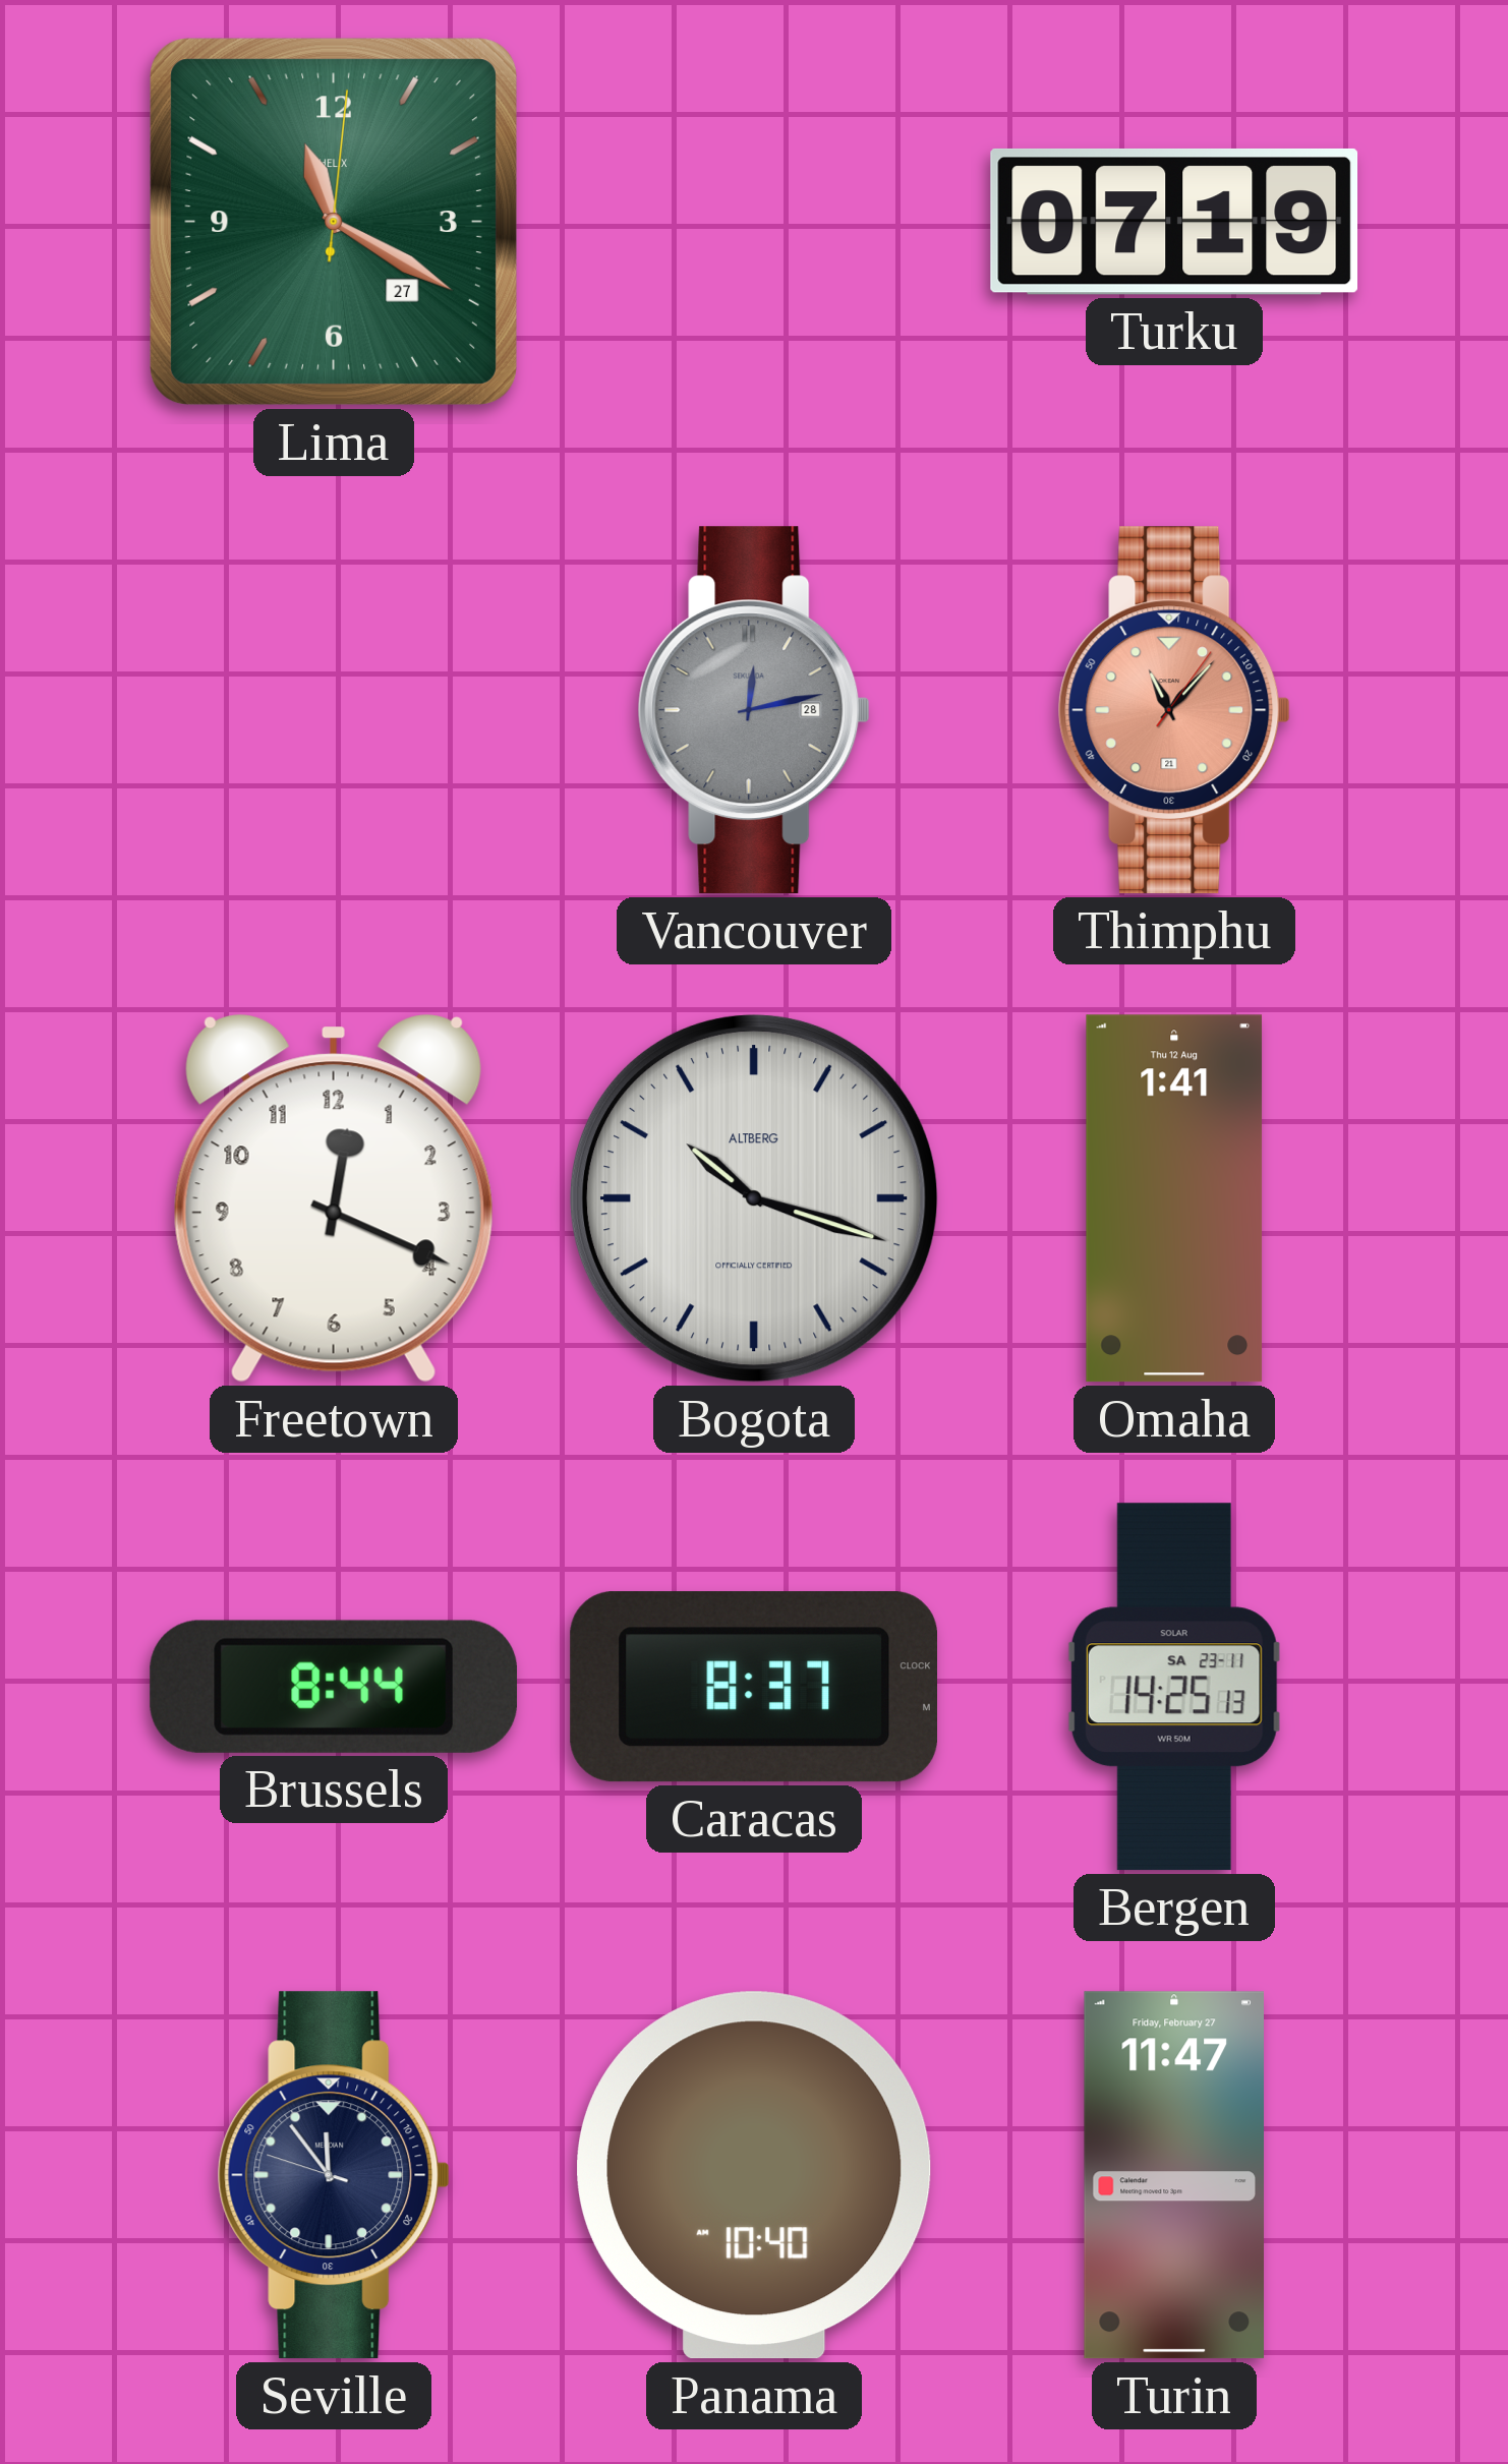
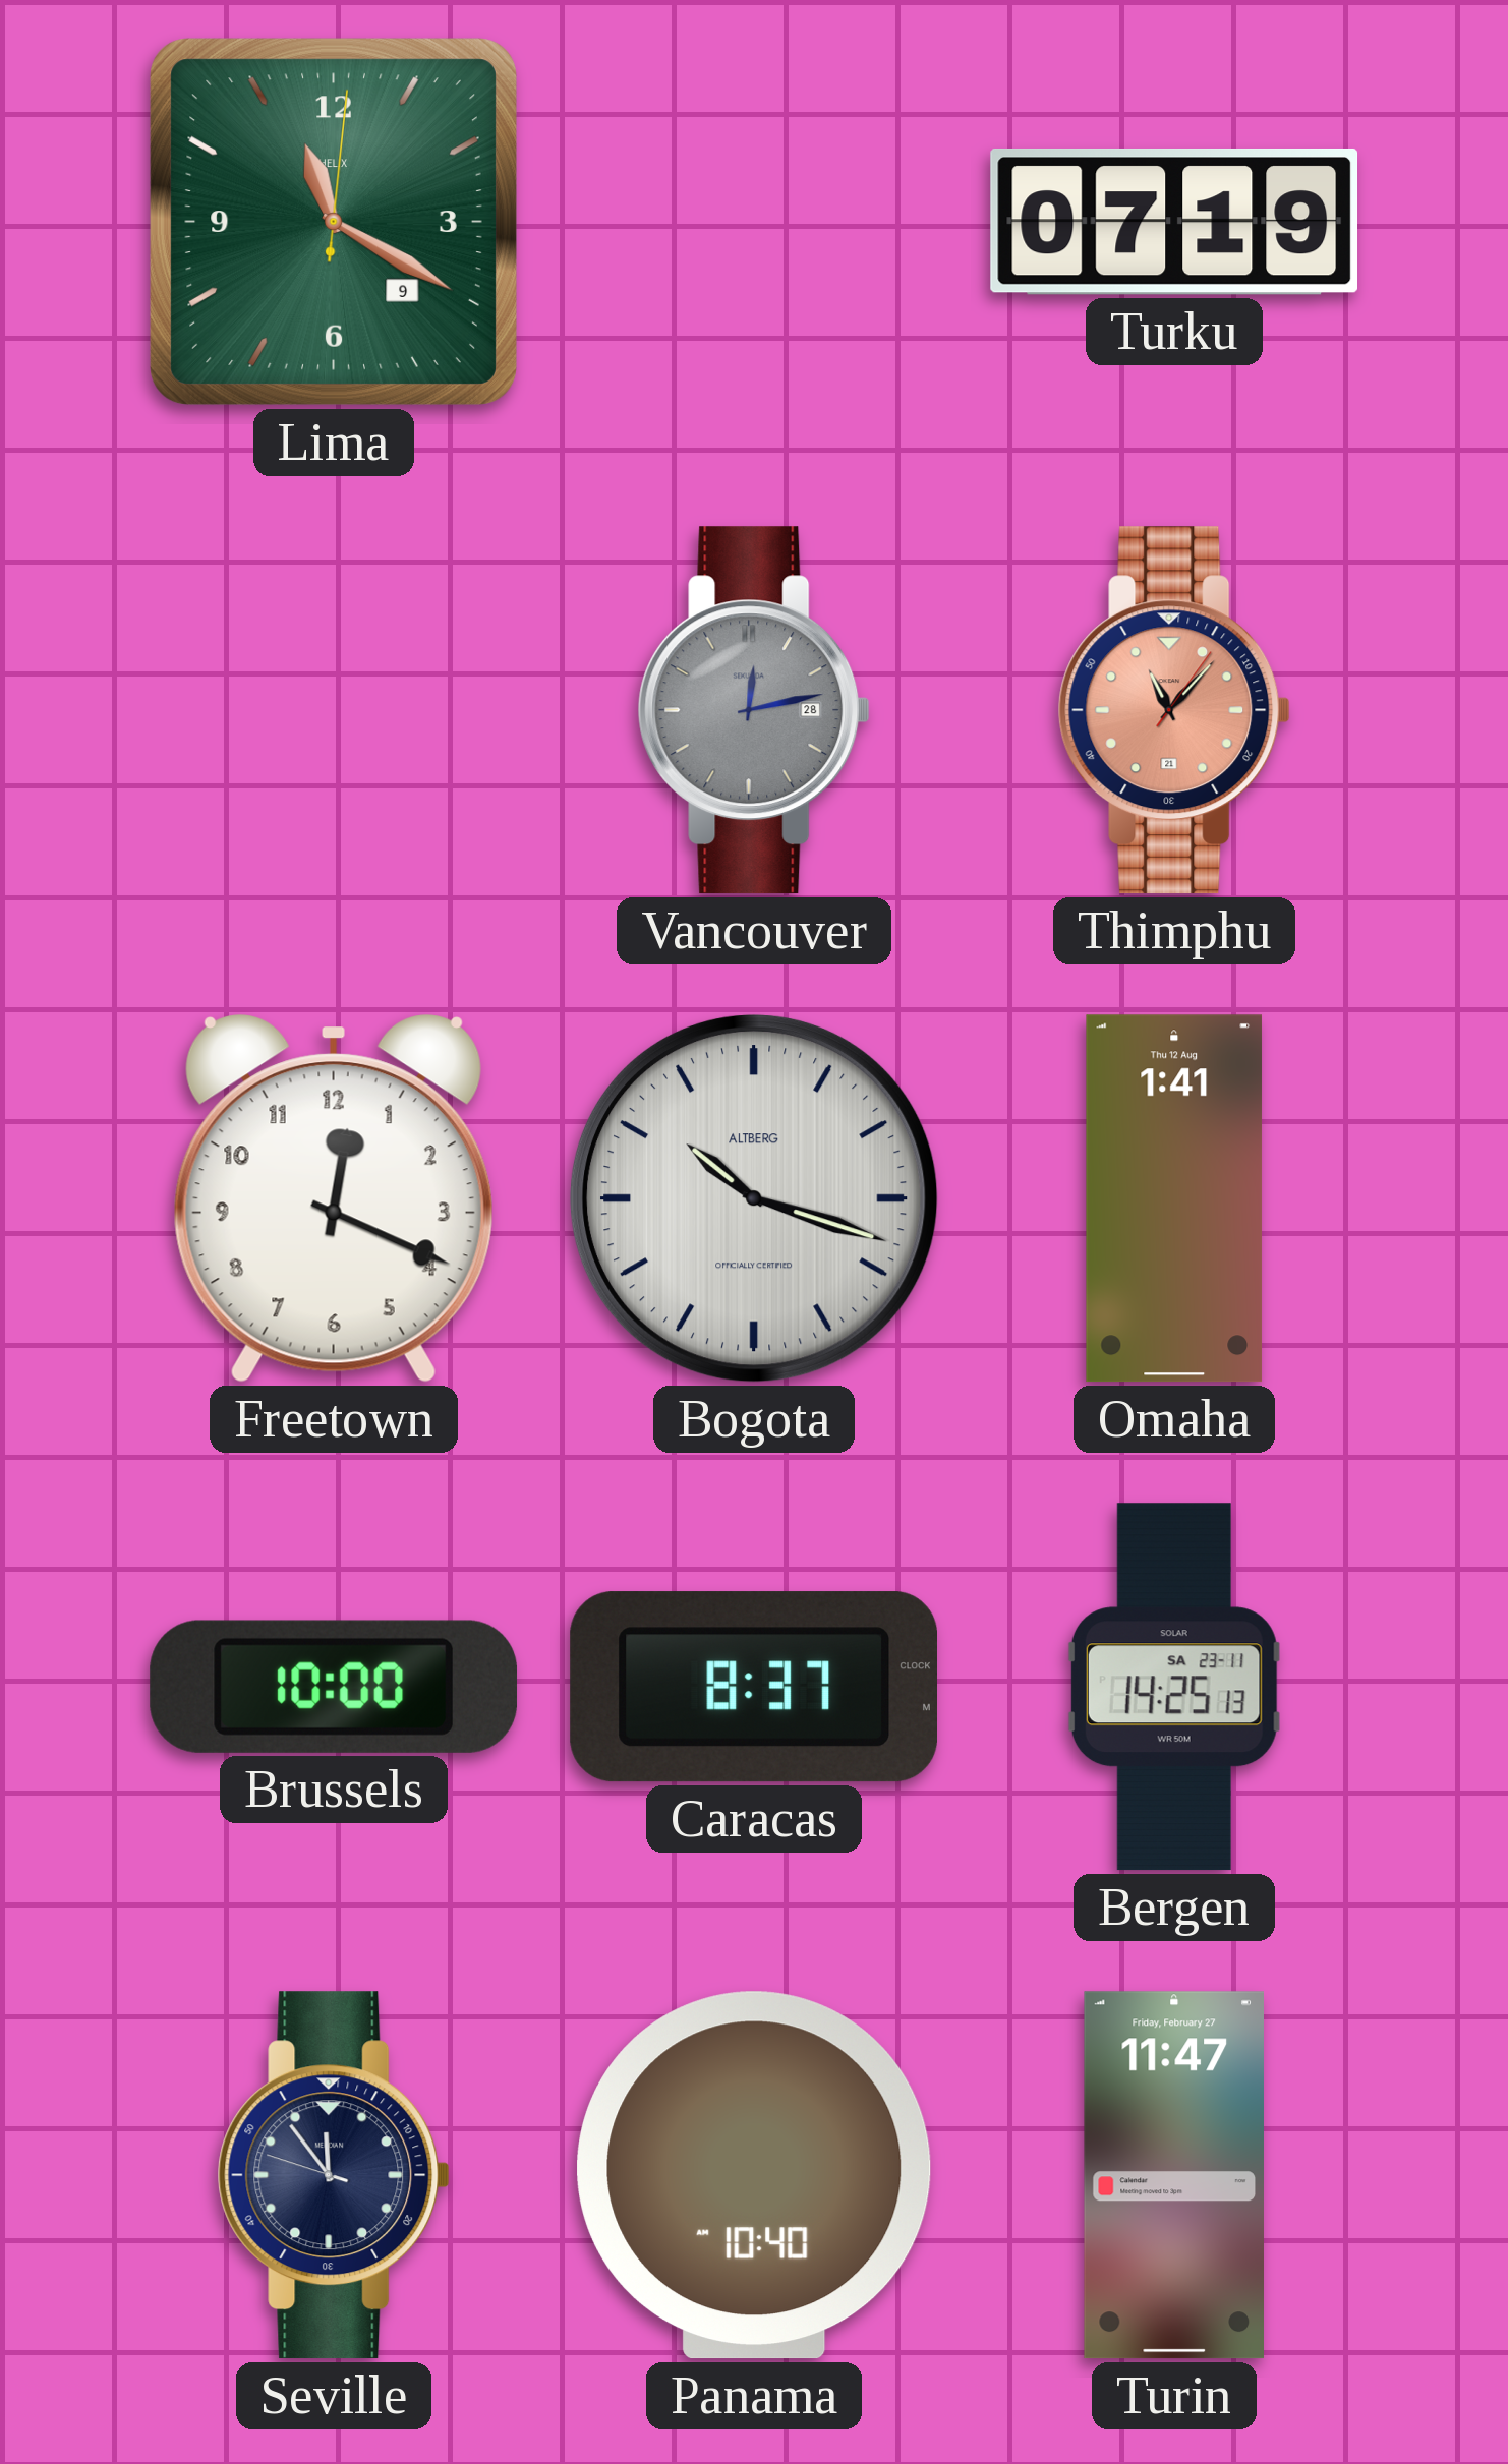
Lima date: 27 -> 9 (334, 222)
Brussels: 8:44 -> 10:00 (334, 1687)
